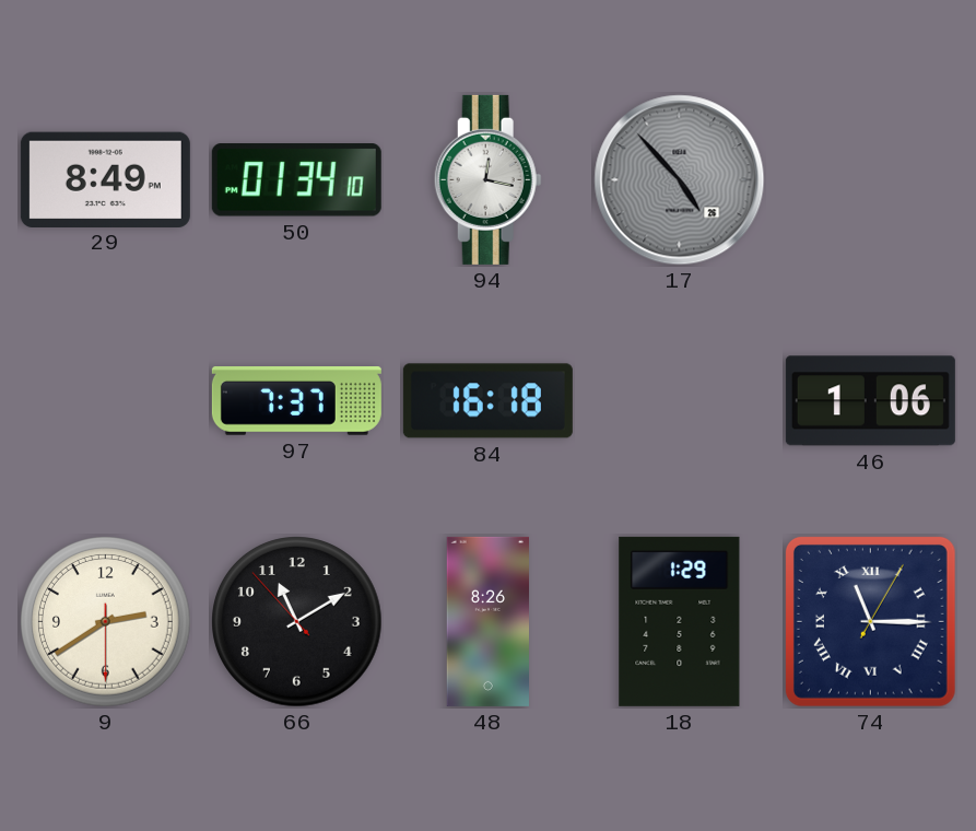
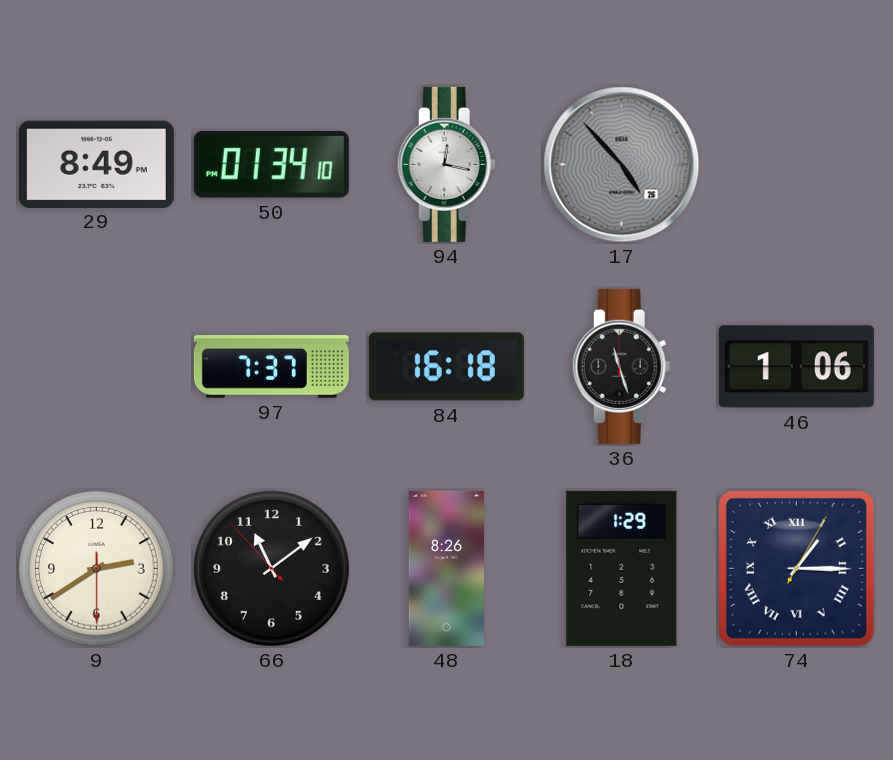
36: none -> 11:27 (621, 366)
66: 11:09 -> 11:08 (272, 569)
74: 11:15 -> 1:15 (796, 568)
